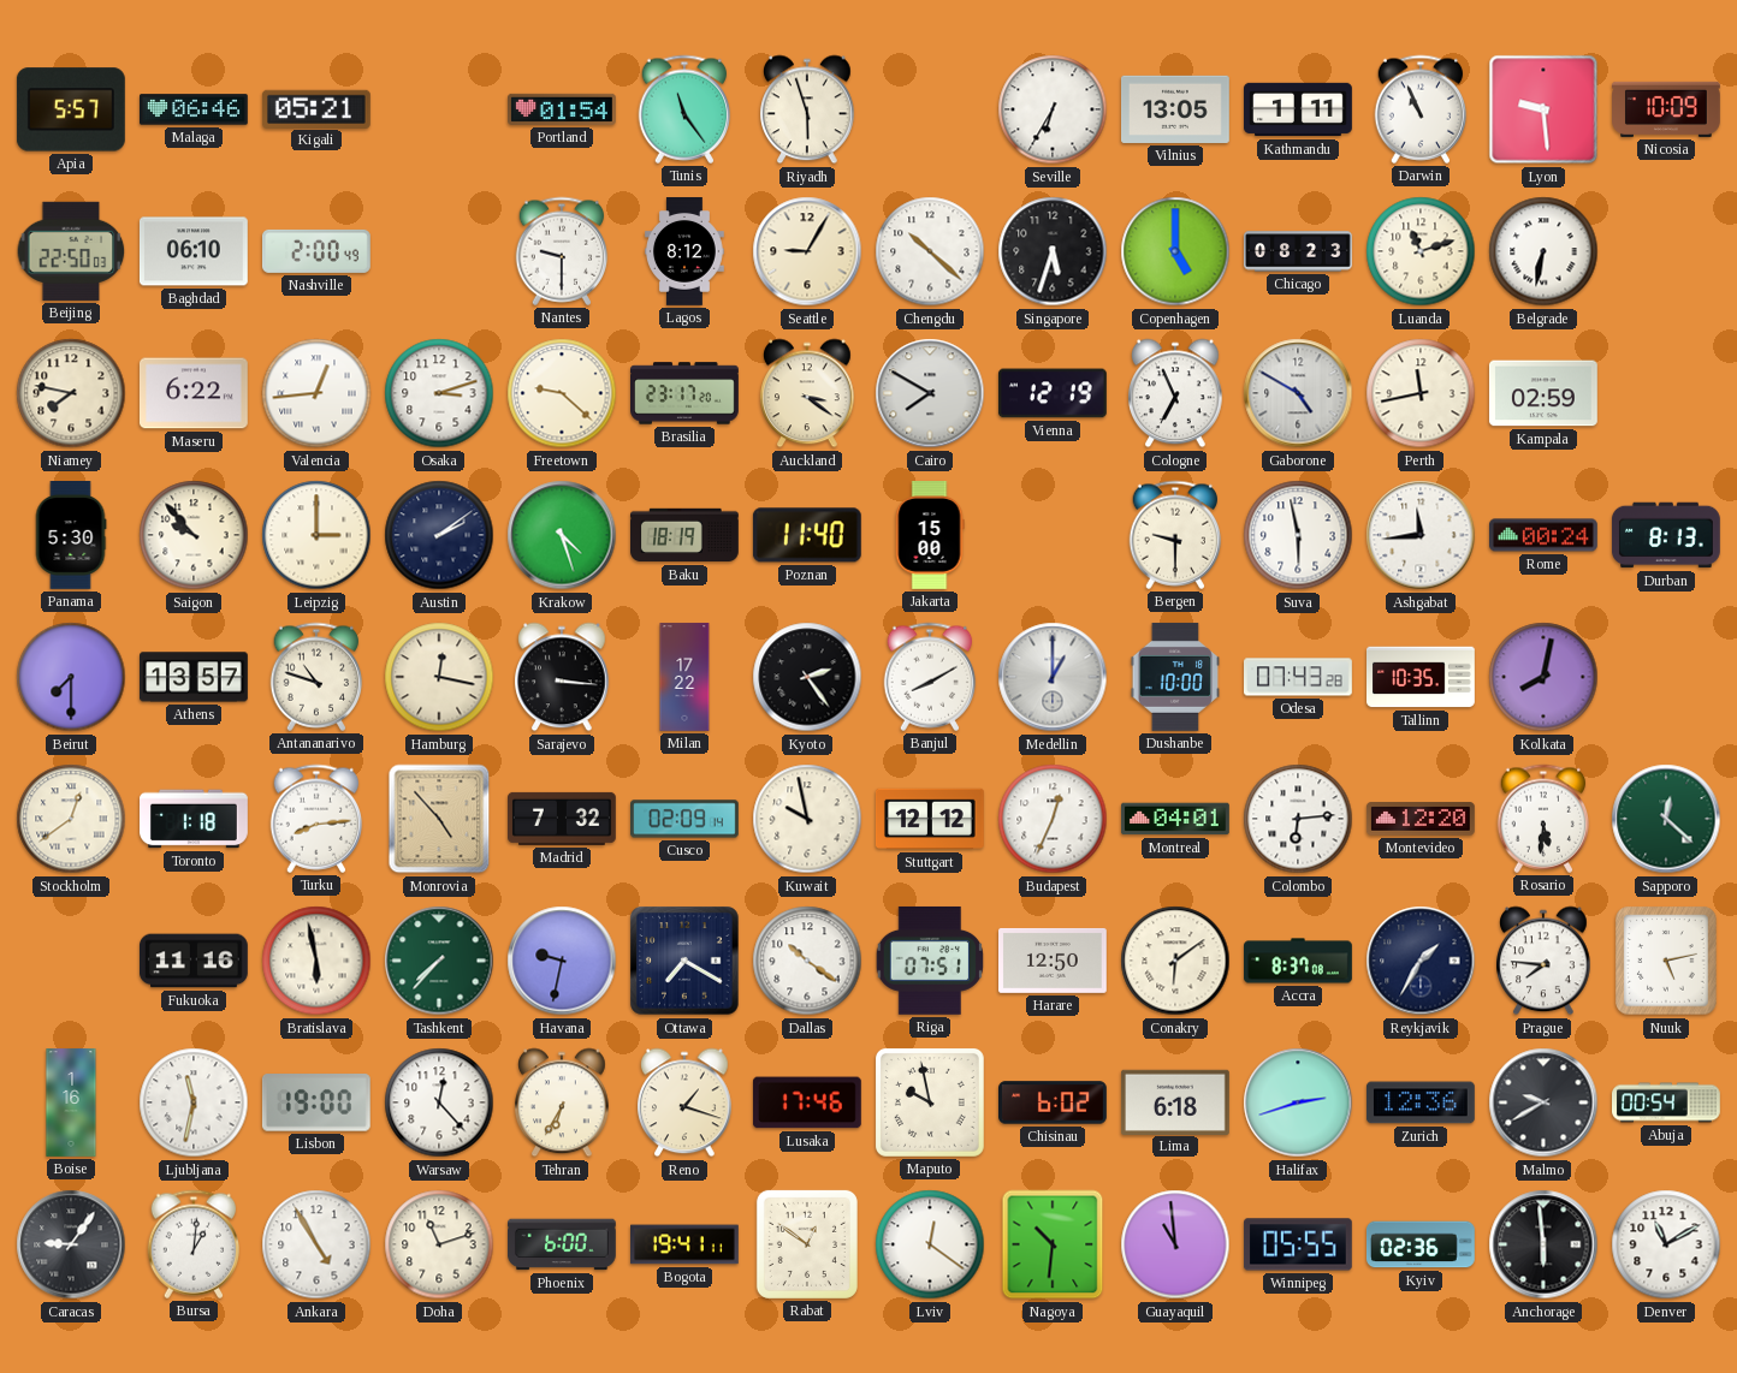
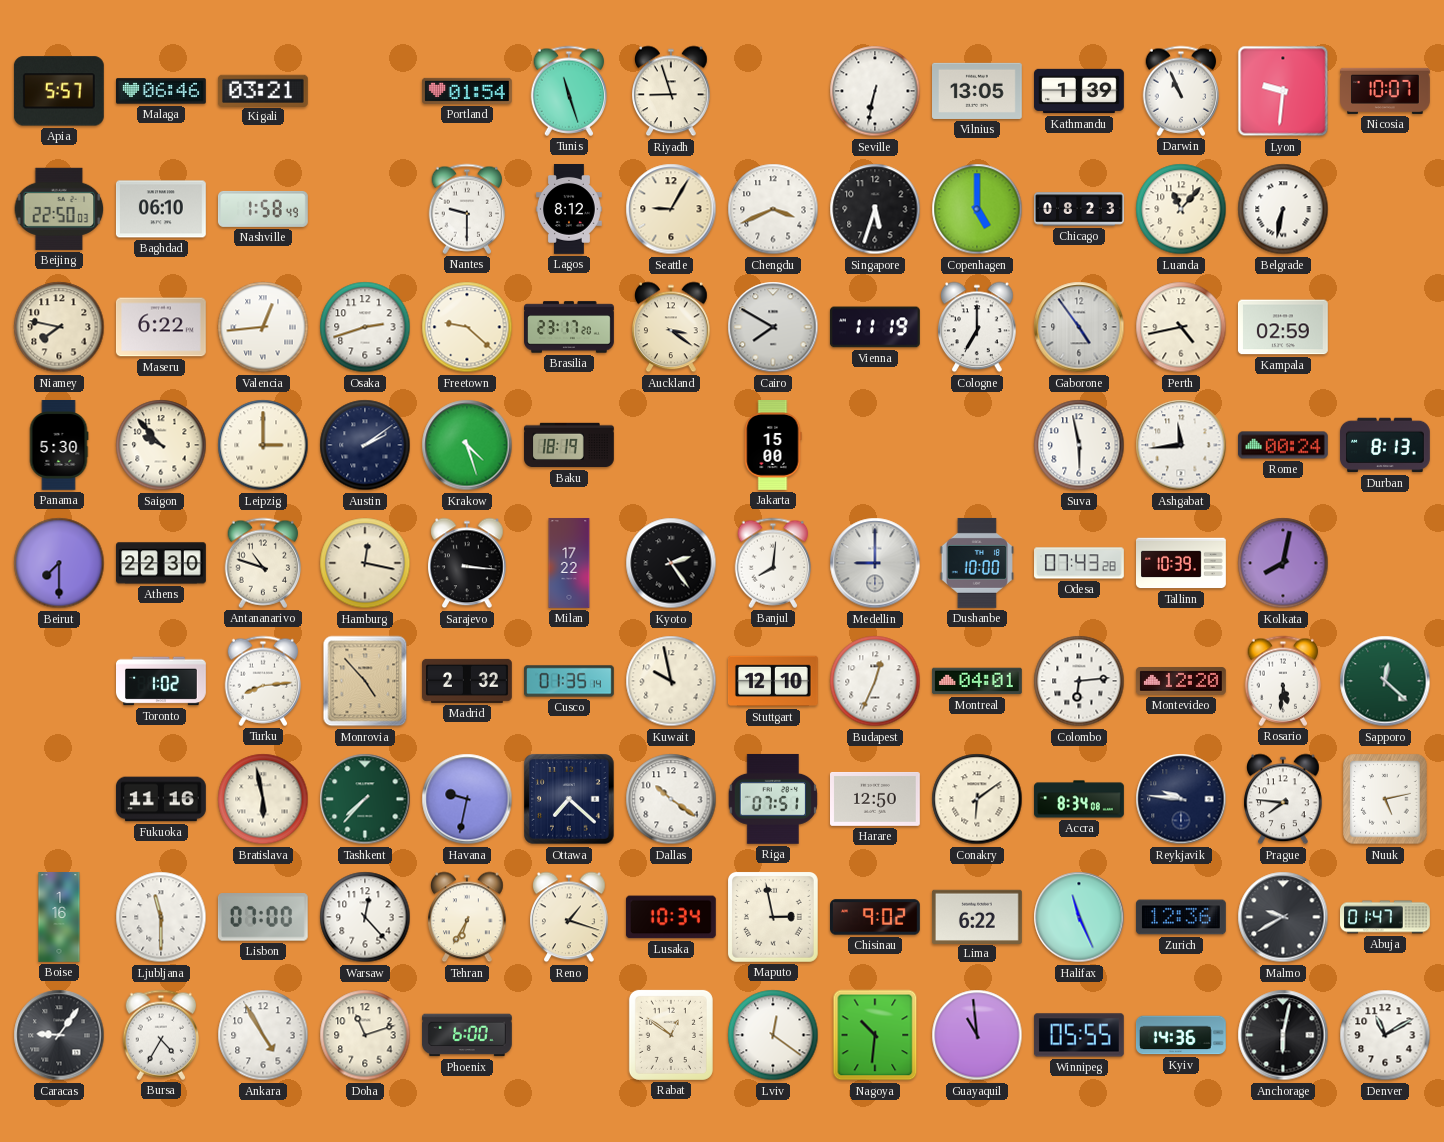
Kigali: 05:21 -> 03:21 (263, 90)
Tunis: 11:24 -> 11:27 (569, 91)
Riyadh: 5:57 -> 8:57 (672, 91)
Seville: 6:35 -> 6:32 (875, 91)
Kathmandu: 1:11 -> 1:39 (1080, 91)
Lyon: 9:29 -> 9:31 (1283, 91)
Nicosia: 10:09 -> 10:07 (1386, 91)
Nashville: 2:00 -> 1:58 (263, 209)
Chengdu: 10:22 -> 3:41 (773, 209)
Luanda: 11:12 -> 11:07 (1181, 209)
Osaka: 3:12 -> 2:42 (365, 327)
Vienna: 12:19 -> 11:19 (875, 327)
Cologne: 6:56 -> 7:00 (978, 327)
Gaborone: 4:50 -> 4:54 (1079, 327)
Perth: 11:43 -> 4:43 (1181, 327)
Poznan: 11:40 -> none (807, 535)
Bergen: 9:30 -> none (1175, 535)
Athens: 13:57 -> 22:30 (162, 563)
Banjul: 8:10 -> 8:01 (773, 563)
Medellin: 1:00 -> 9:00 (875, 563)
Tallinn: 10:35 -> 10:39 (1182, 563)
Stockholm: 12:39 -> none (71, 819)
Toronto: 1:18 -> 1:02 (162, 681)
Madrid: 7:32 -> 2:32 (468, 681)
Cusco: 02:09 -> 01:35 (570, 681)
Stuttgart: 12:12 -> 12:10 (774, 681)
Ottawa: 7:20 -> 7:22 (570, 800)
Accra: 8:37 -> 8:34 (1080, 799)
Reykjavik: 1:35 -> 9:46 (1181, 799)
Ljubljana: 11:32 -> 11:30 (161, 917)
Lisbon: 19:00 -> 07:00 (263, 917)
Lusaka: 17:46 -> 10:34 (671, 917)
Maputo: 9:58 -> 2:58 (773, 917)
Chisinau: 6:02 -> 9:02 (876, 917)
Lima: 6:18 -> 6:22 (978, 916)
Halifax: 2:42 -> 11:26 (1079, 917)
Abuja: 00:54 -> 01:47 (1386, 917)
Bursa: 1:01 -> 4:35 (161, 1035)
Bogota: 19:41 -> none (686, 1244)
Kyiv: 02:36 -> 14:36 (1182, 1035)
Anchorage: 5:59 -> 6:02 (1283, 1035)
